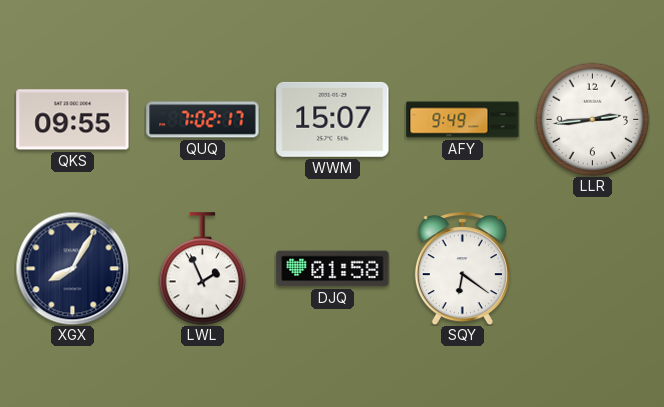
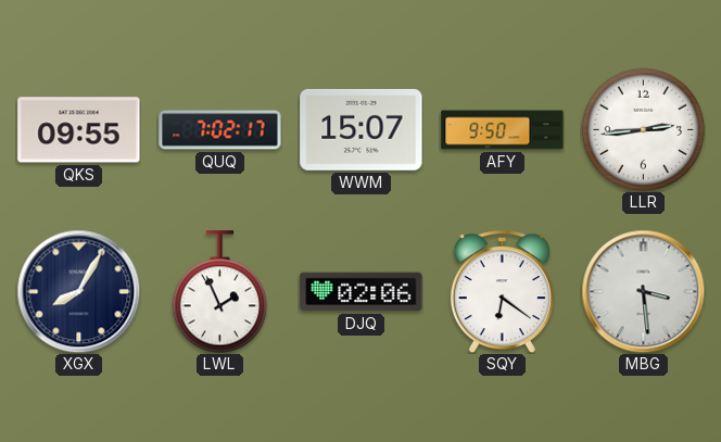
AFY: 9:49 -> 9:50 (503, 130)
DJQ: 01:58 -> 02:06 (362, 292)
MBG: none -> 3:29 (643, 291)
